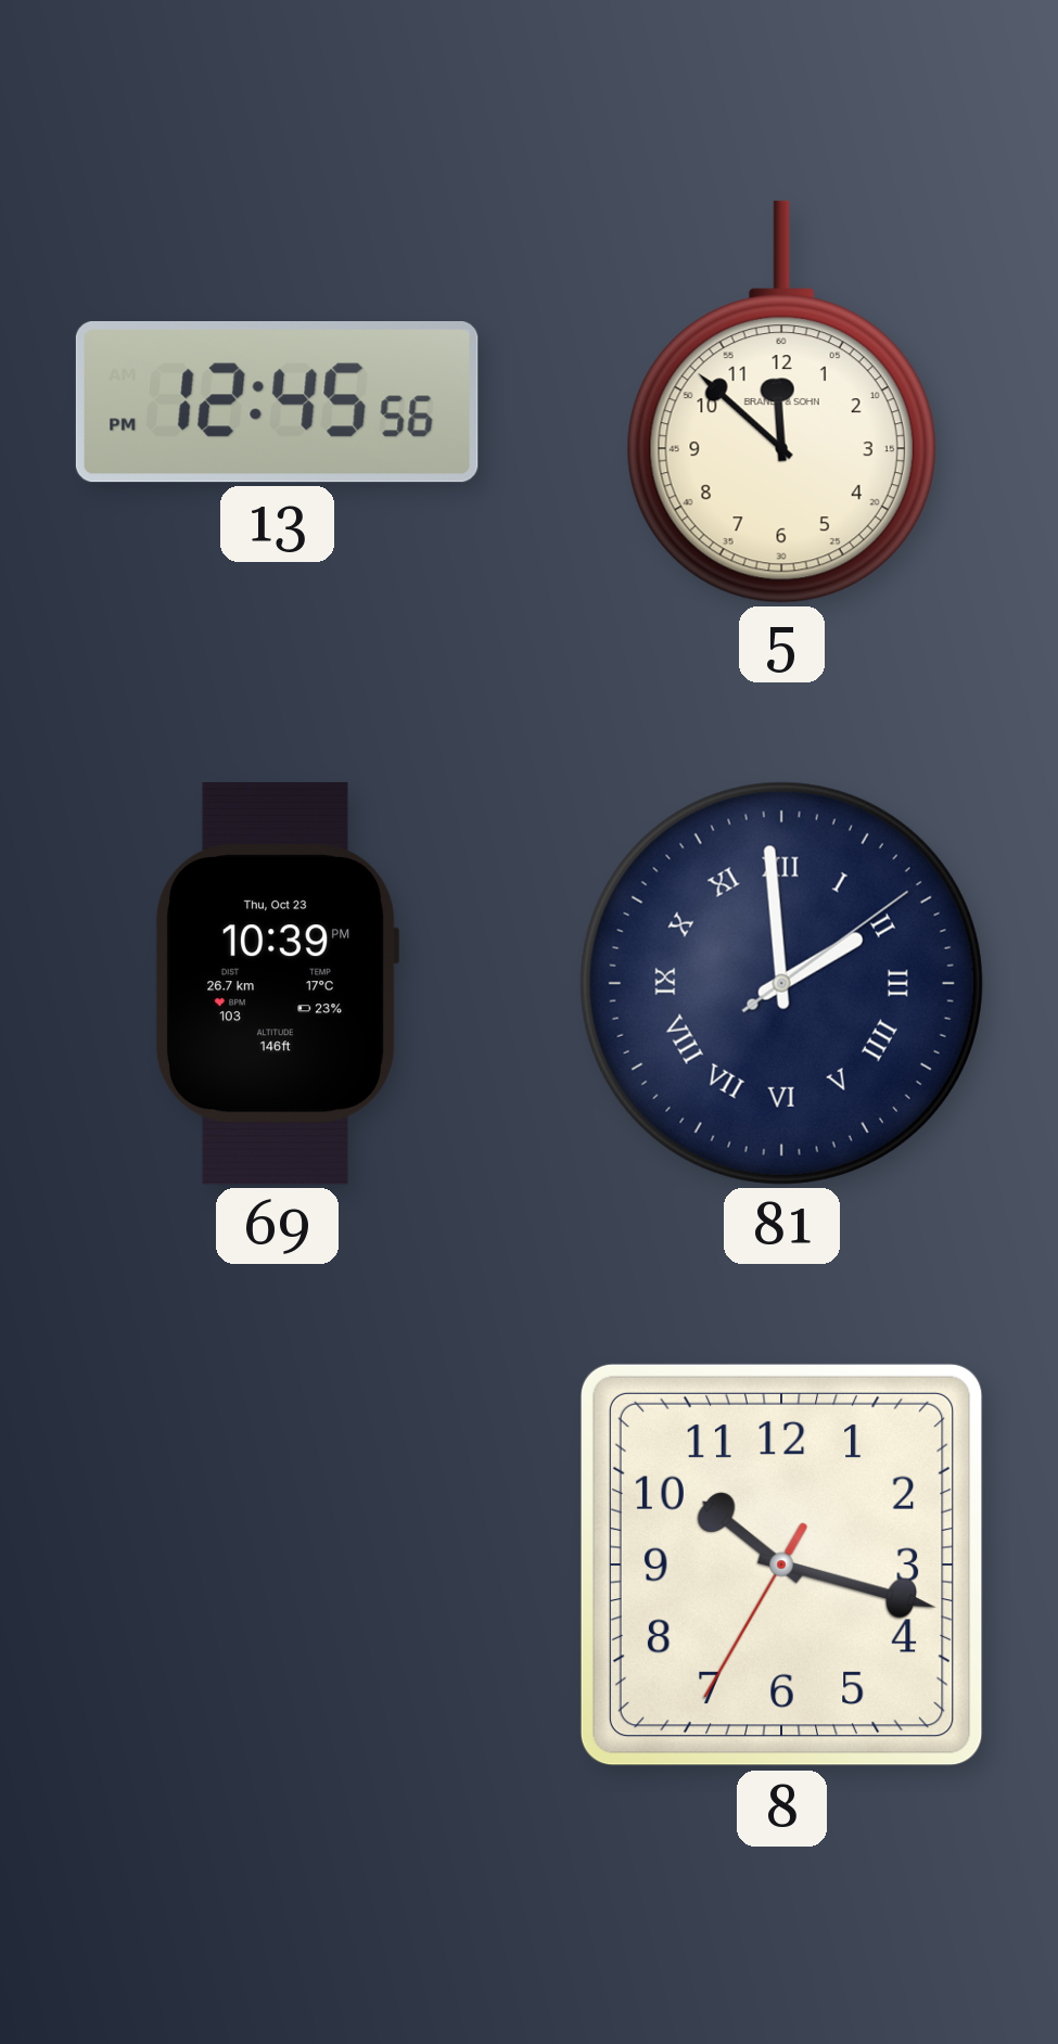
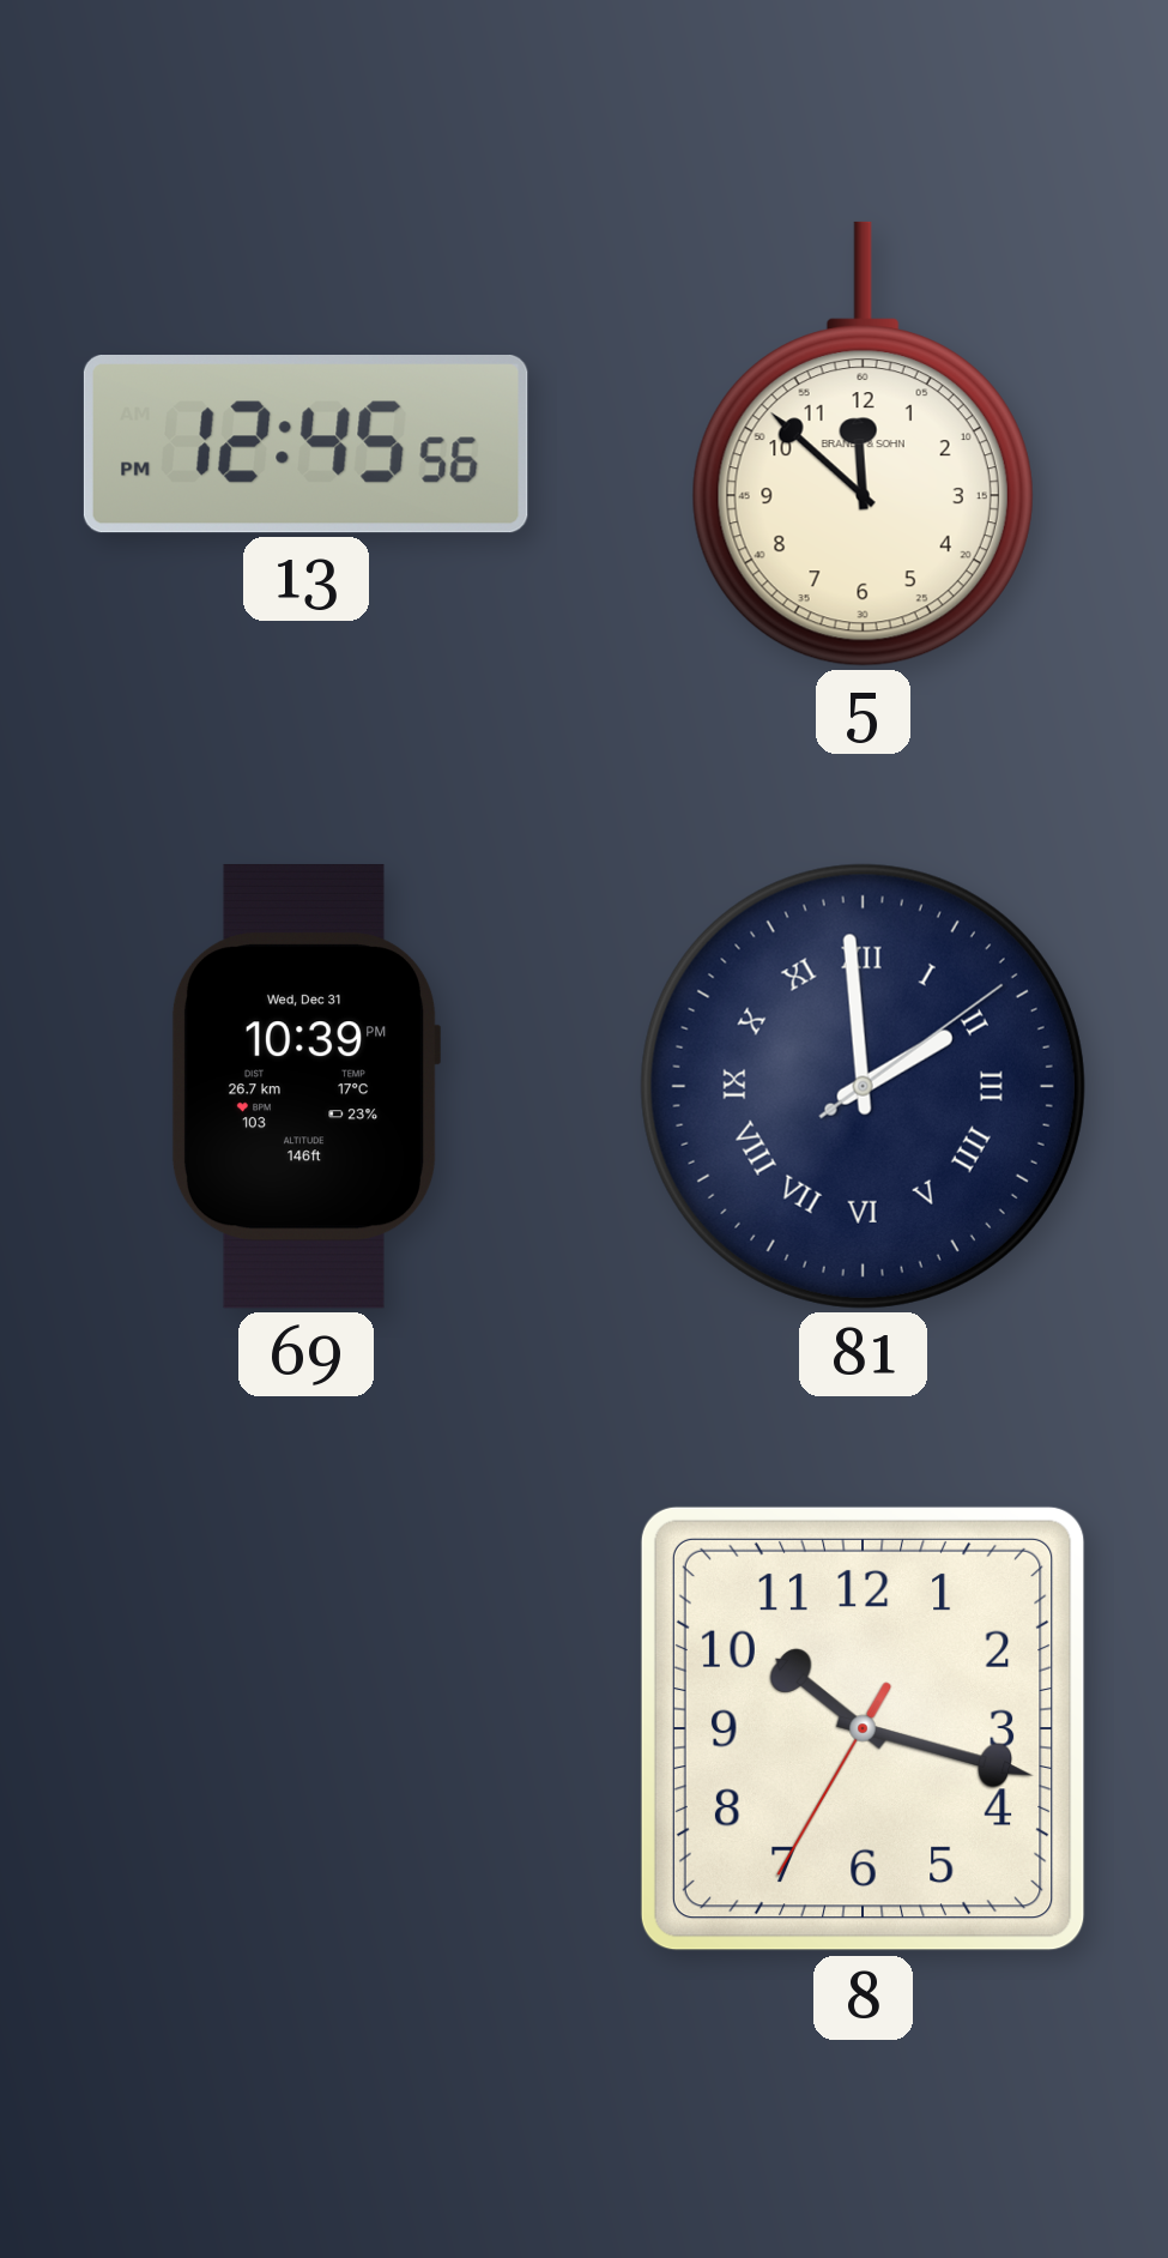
69 date: Thu, Oct 23 -> Wed, Dec 31 (305, 1086)
